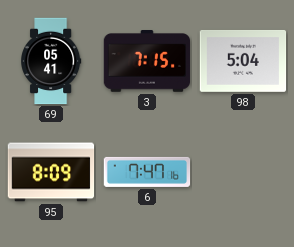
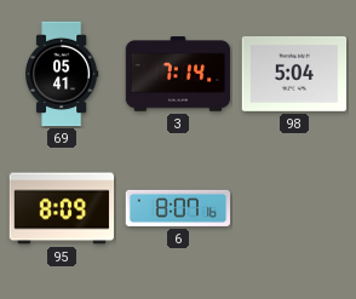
3: 7:15 -> 7:14 (178, 75)
6: 7:47 -> 8:07 (178, 208)
